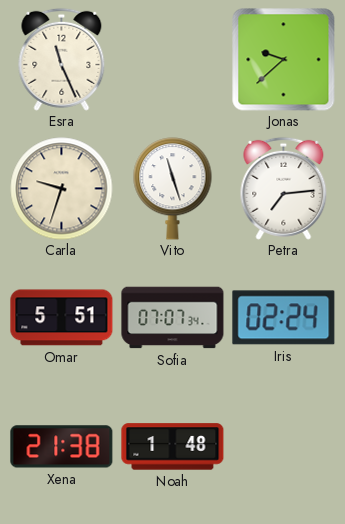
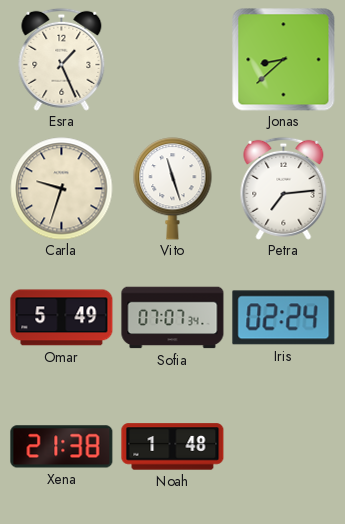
Esra: 11:26 -> 1:26 (62, 59)
Jonas: 9:38 -> 8:38 (284, 60)
Omar: 5:51 -> 5:49 (62, 318)
